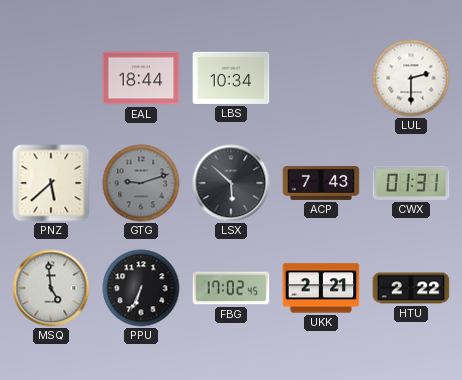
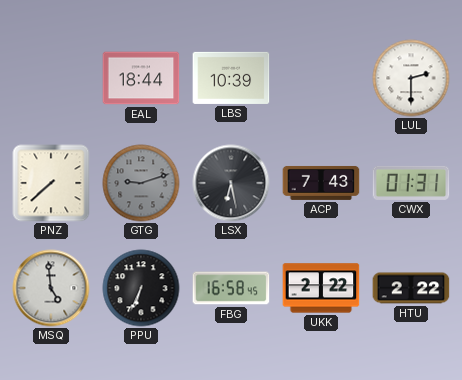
LBS: 10:34 -> 10:39 (231, 78)
PNZ: 5:38 -> 7:38 (51, 183)
LSX: 5:52 -> 6:28 (231, 183)
FBG: 17:02 -> 16:58 (231, 288)
UKK: 2:21 -> 2:22 (321, 288)
